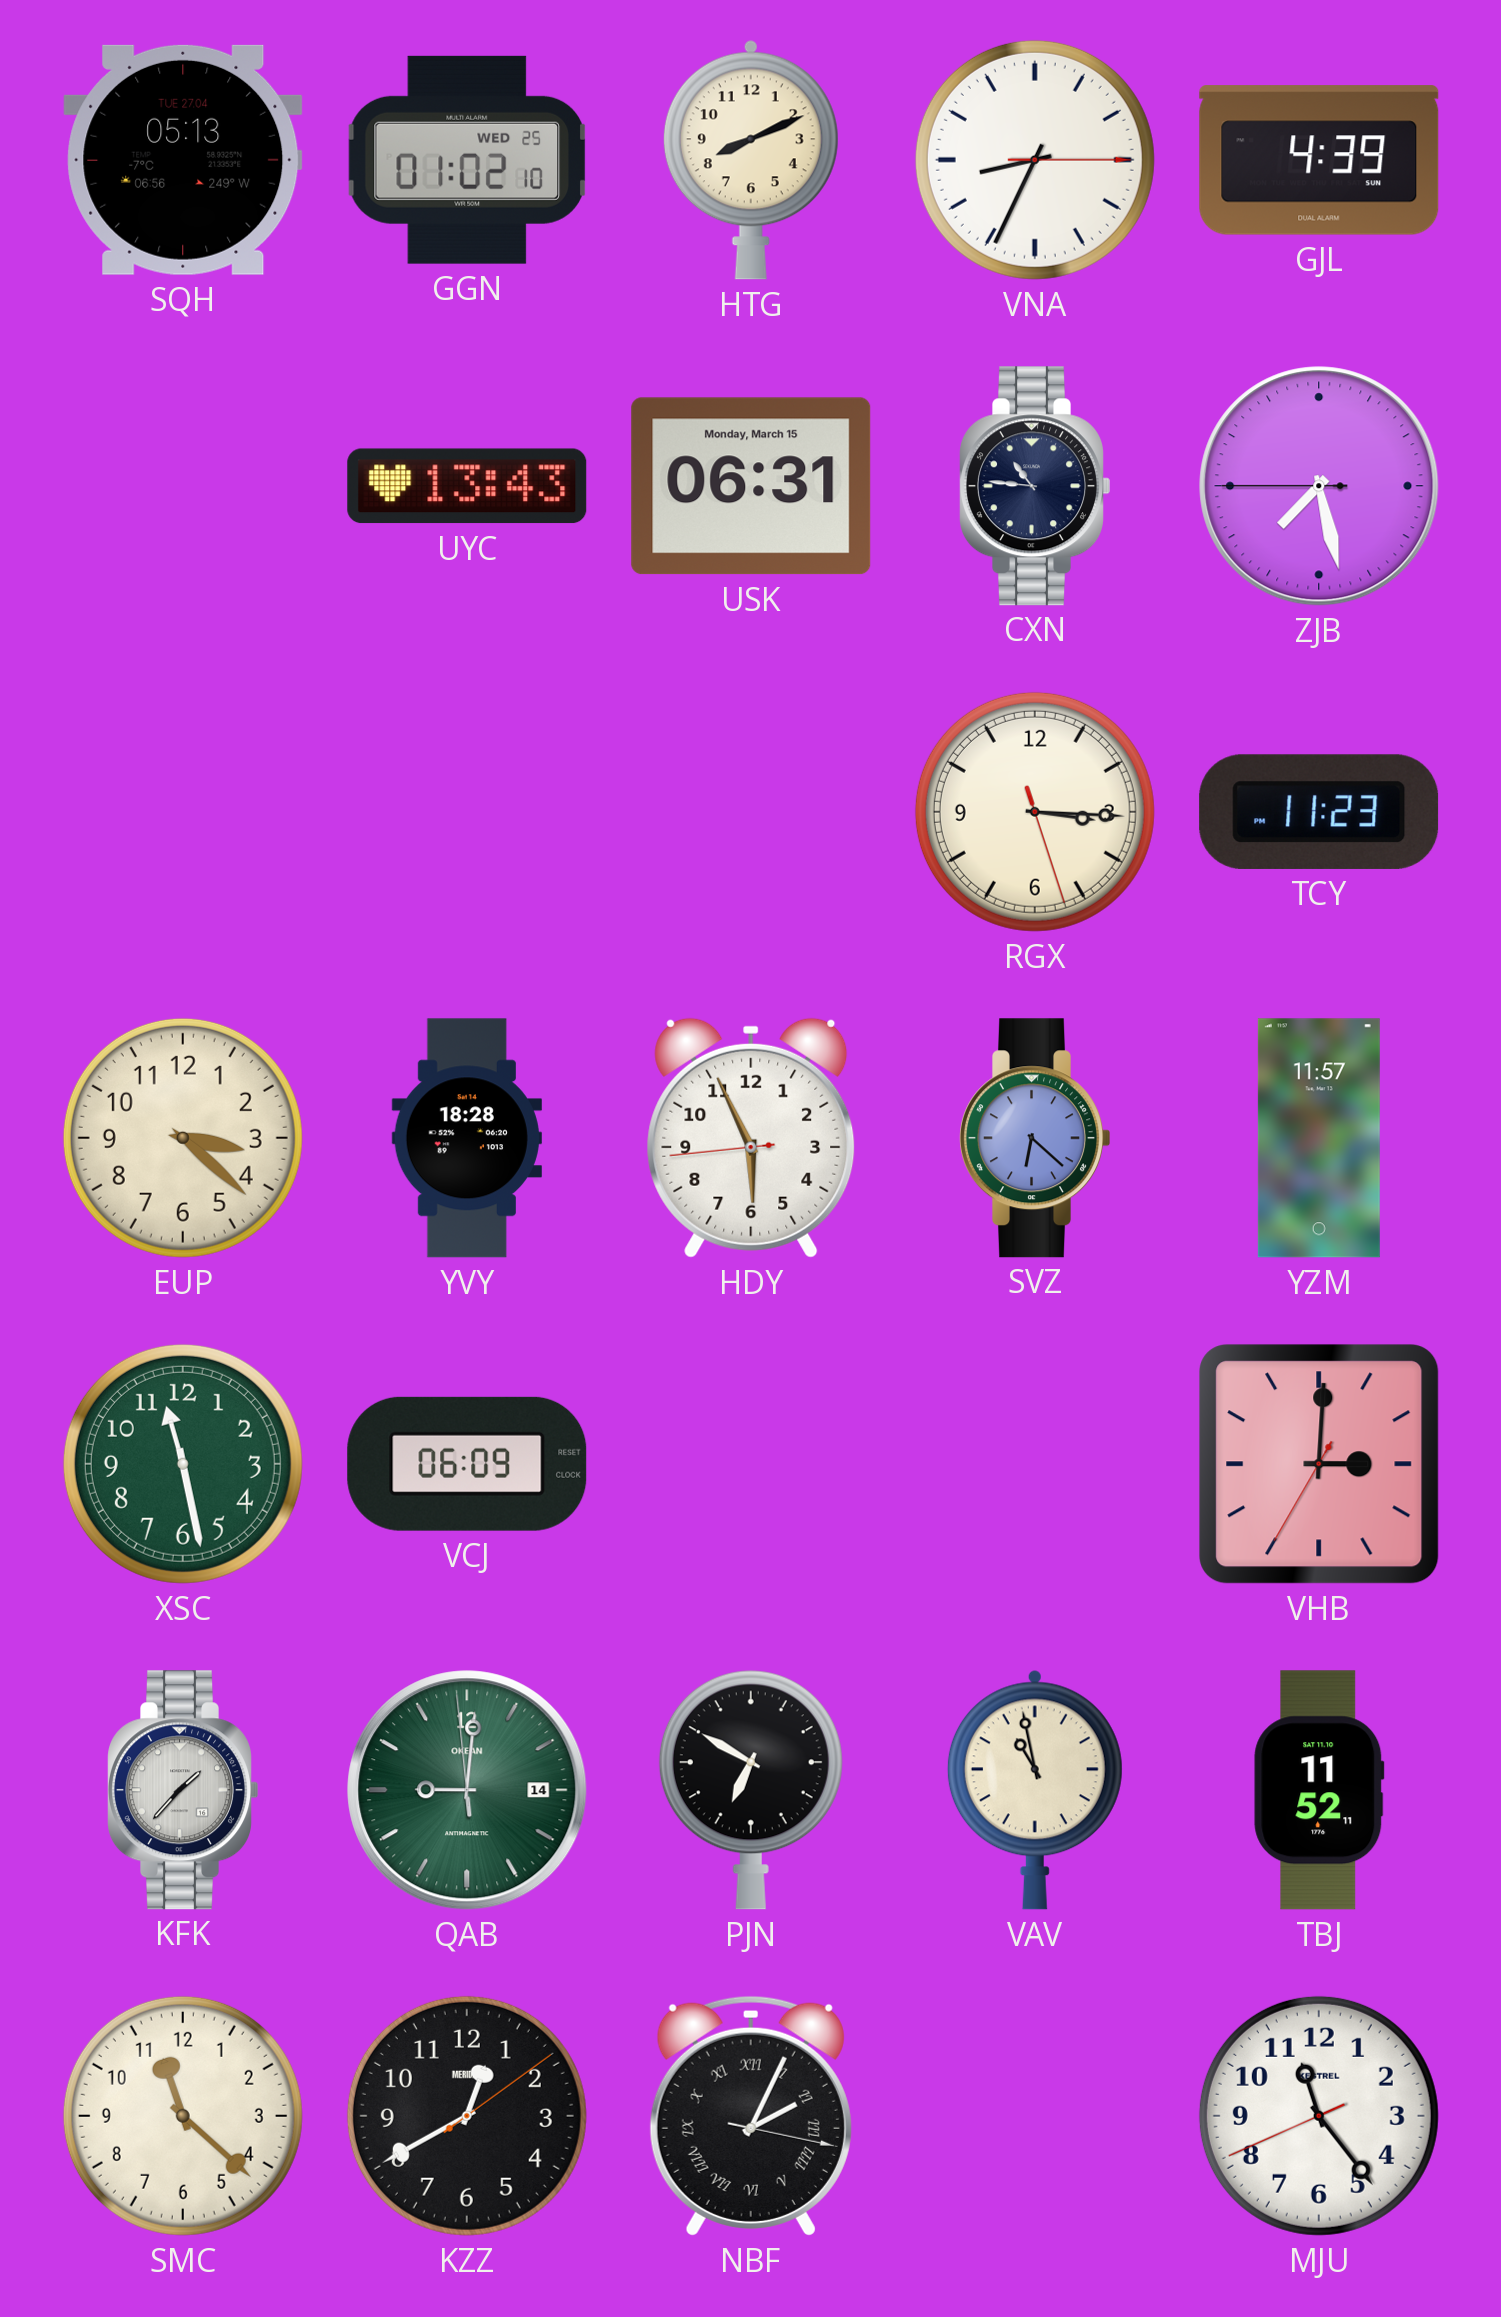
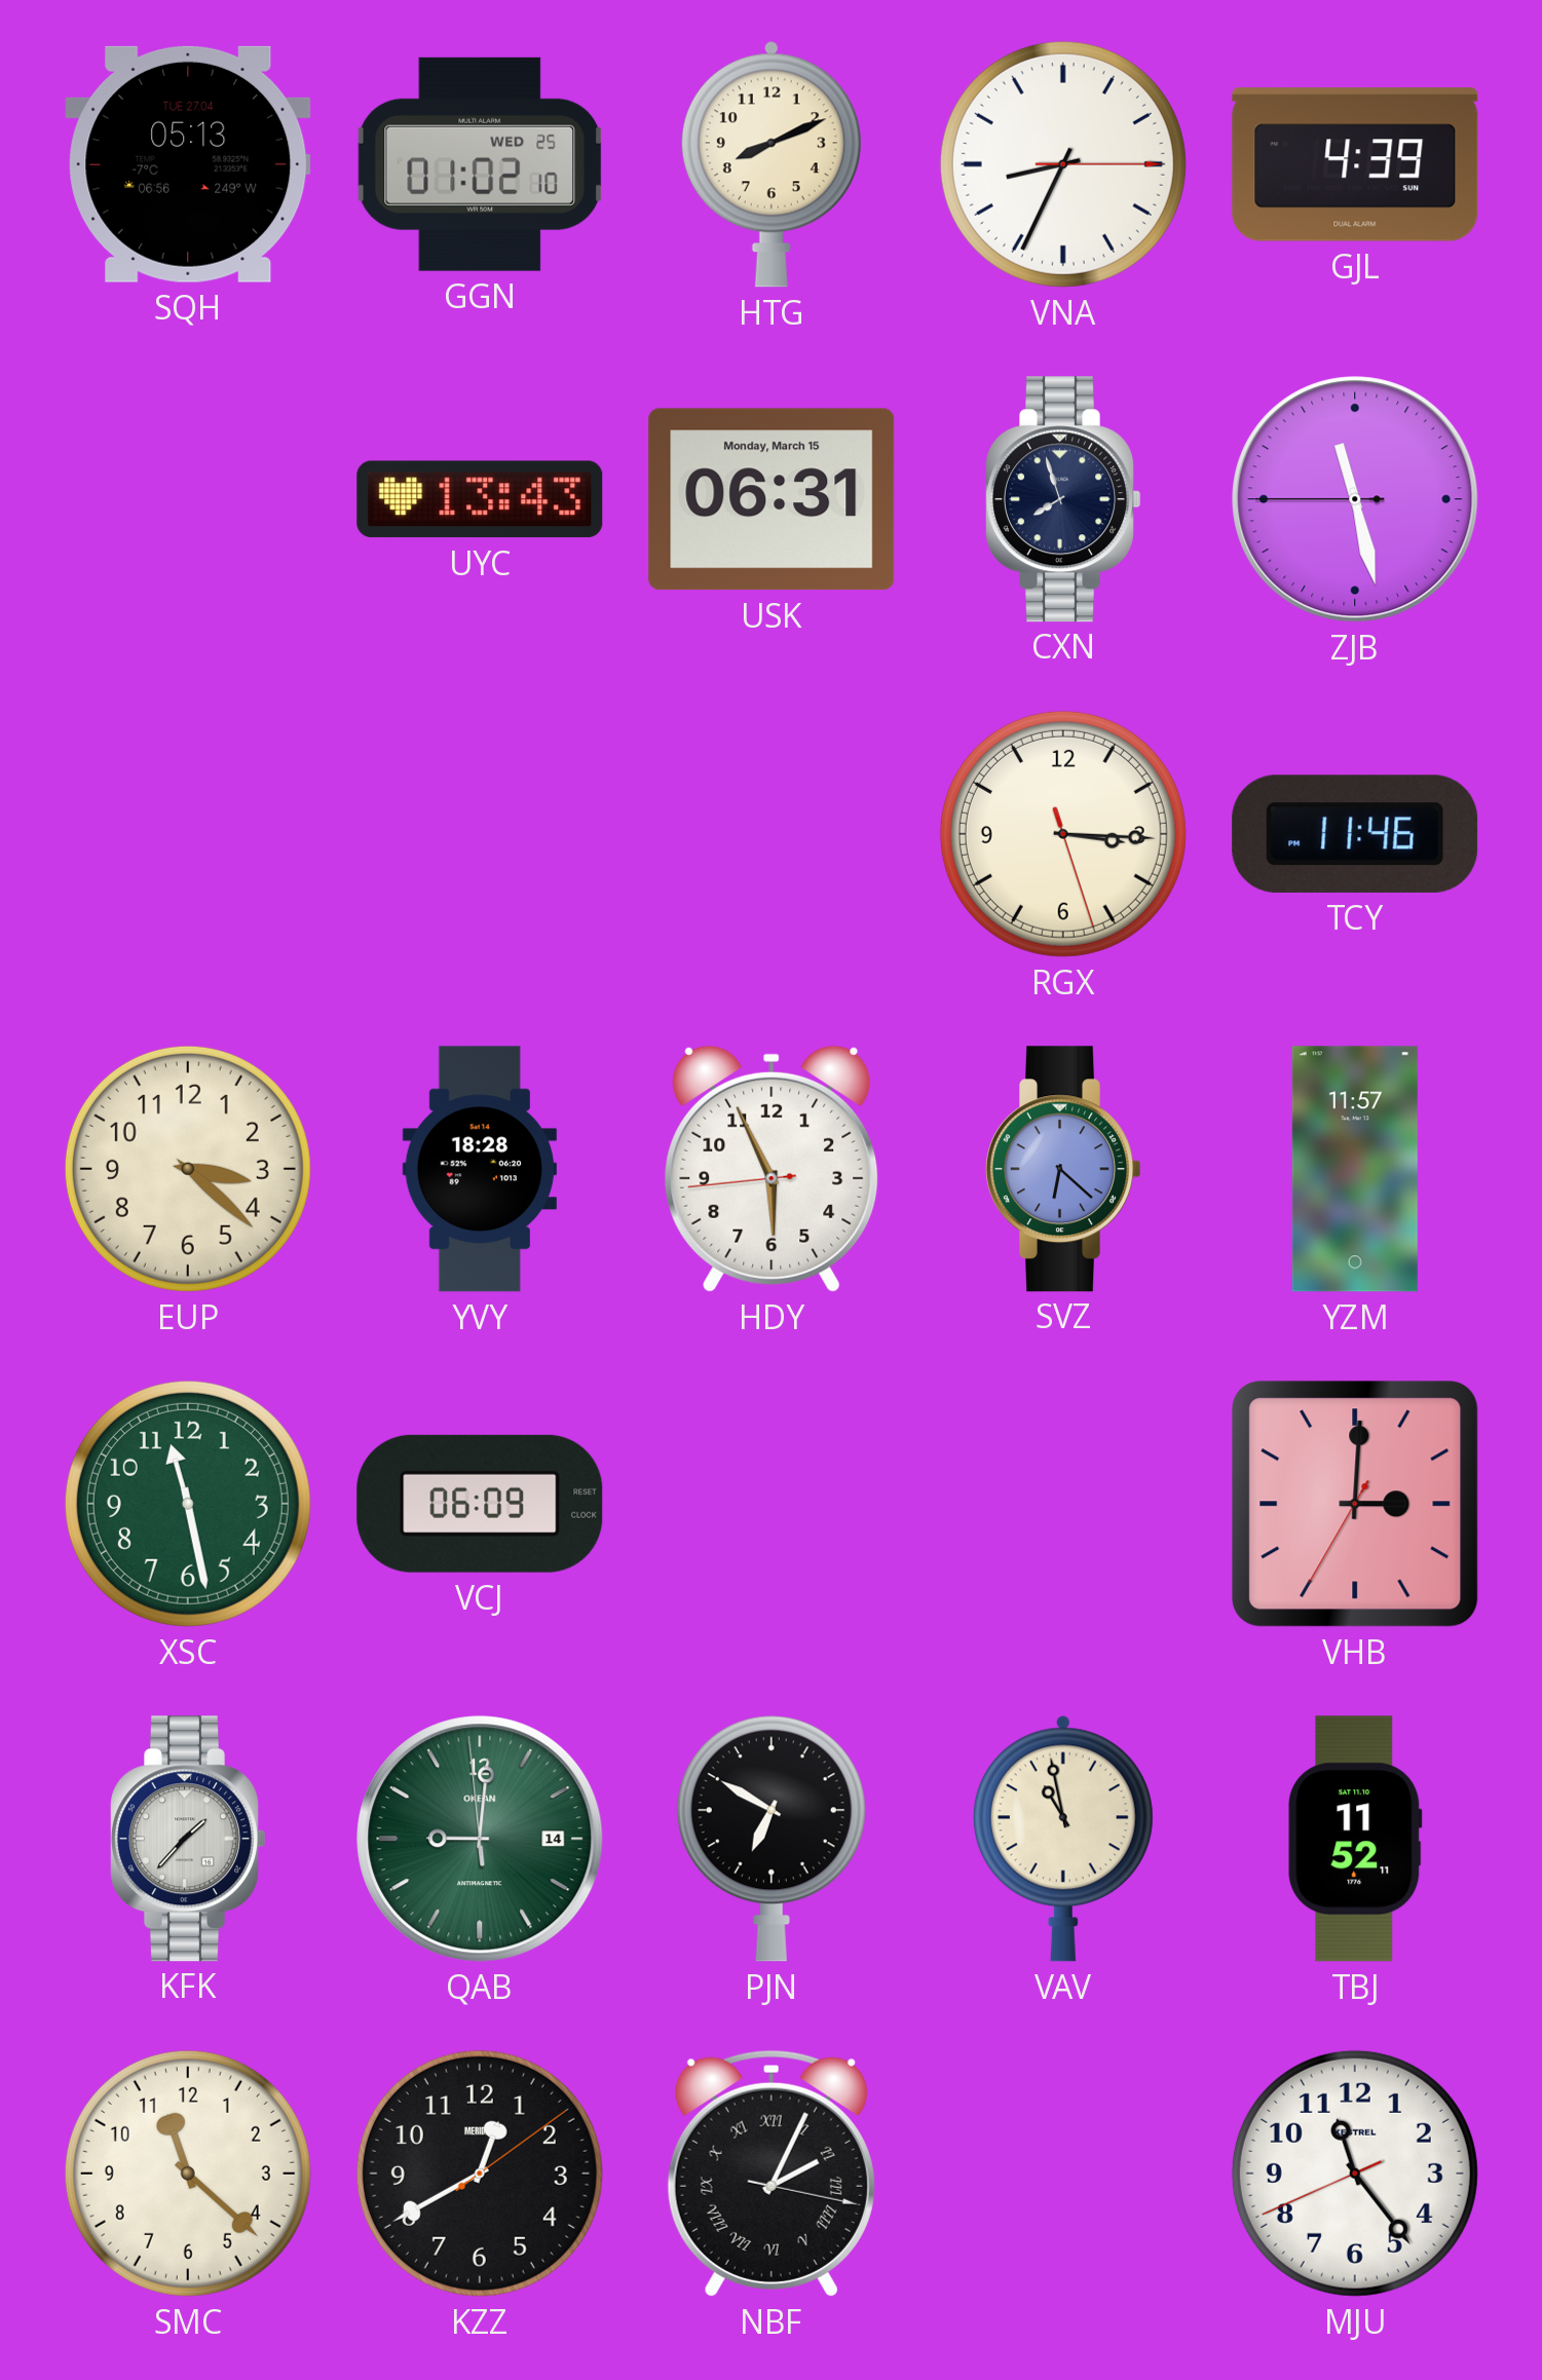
CXN: 10:46 -> 7:57 (1063, 499)
ZJB: 7:27 -> 11:27 (1355, 499)
TCY: 11:23 -> 11:46 (1355, 834)
